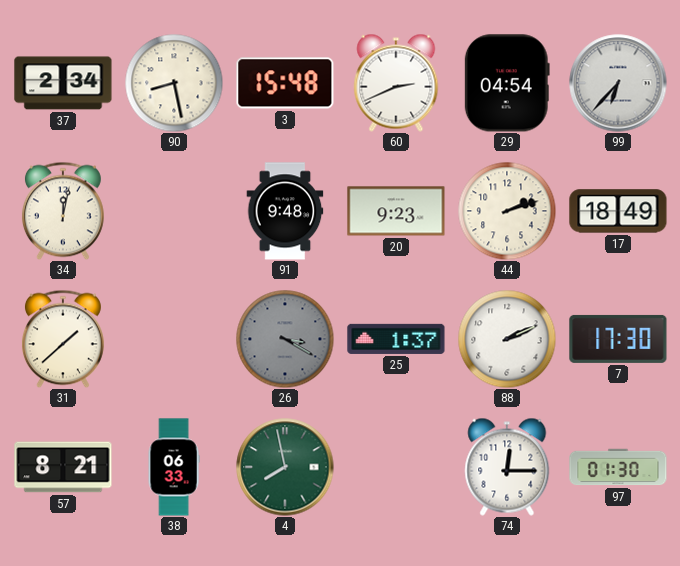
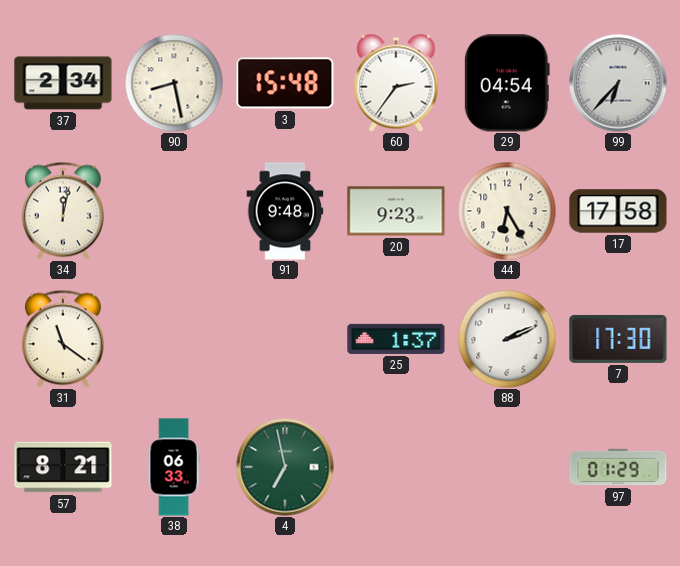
60: 2:41 -> 2:36 (396, 83)
44: 2:12 -> 6:25 (507, 211)
17: 18:49 -> 17:58 (618, 211)
31: 1:38 -> 11:21 (63, 339)
26: 3:20 -> none (285, 339)
4: 7:58 -> 6:58 (285, 467)
74: 12:15 -> none (507, 467)
97: 01:30 -> 01:29 (618, 467)
